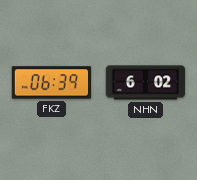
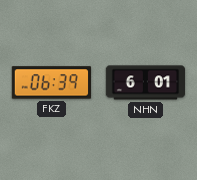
NHN: 6:02 -> 6:01 (145, 83)
